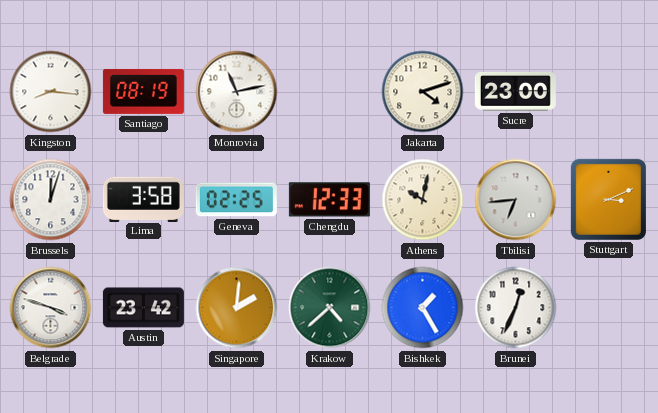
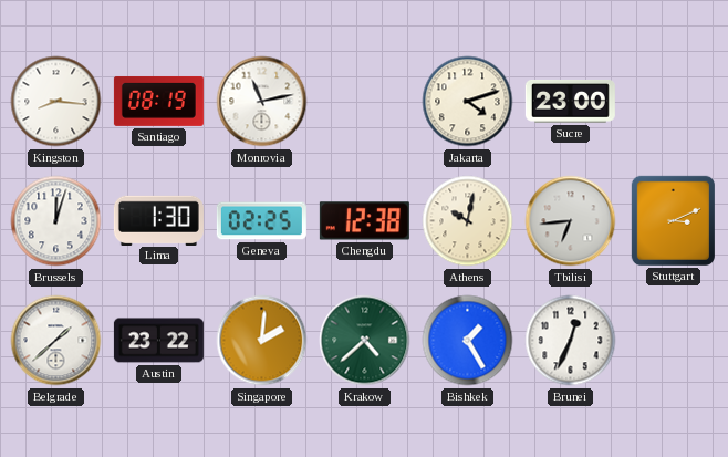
Lima: 3:58 -> 1:30 (158, 220)
Chengdu: 12:33 -> 12:38 (364, 221)
Belgrade: 3:48 -> 1:38 (56, 341)
Austin: 23:42 -> 23:22 (158, 341)
